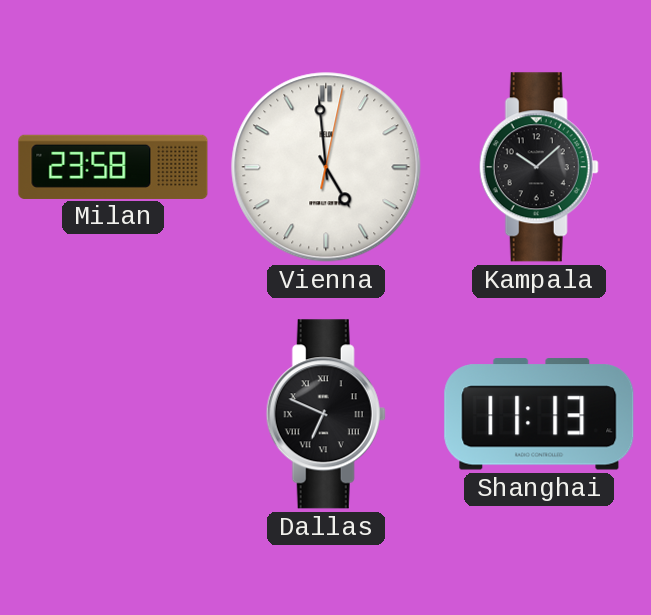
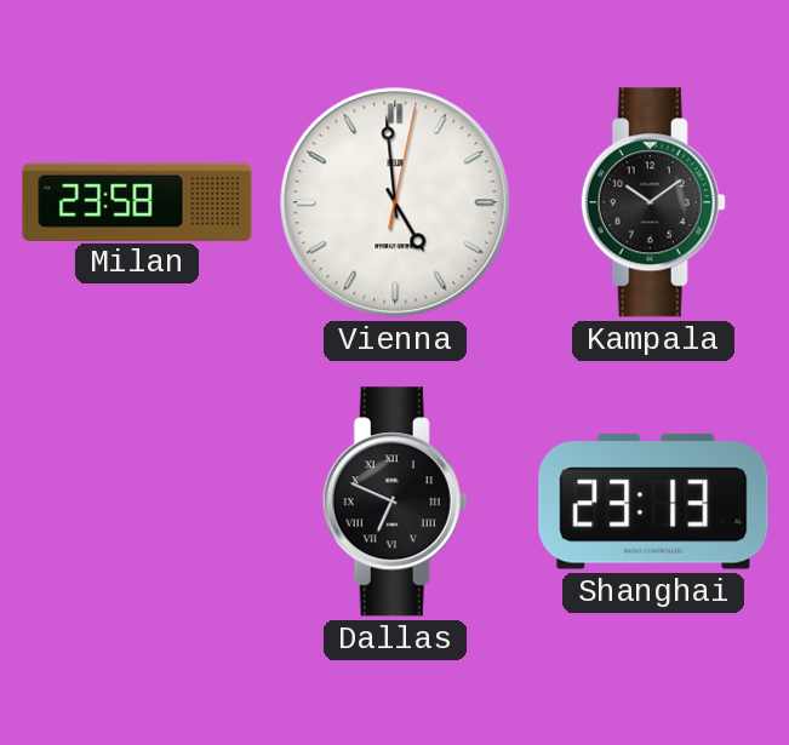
Kampala: 10:08 -> 10:09 (653, 202)
Shanghai: 11:13 -> 23:13 (653, 502)
